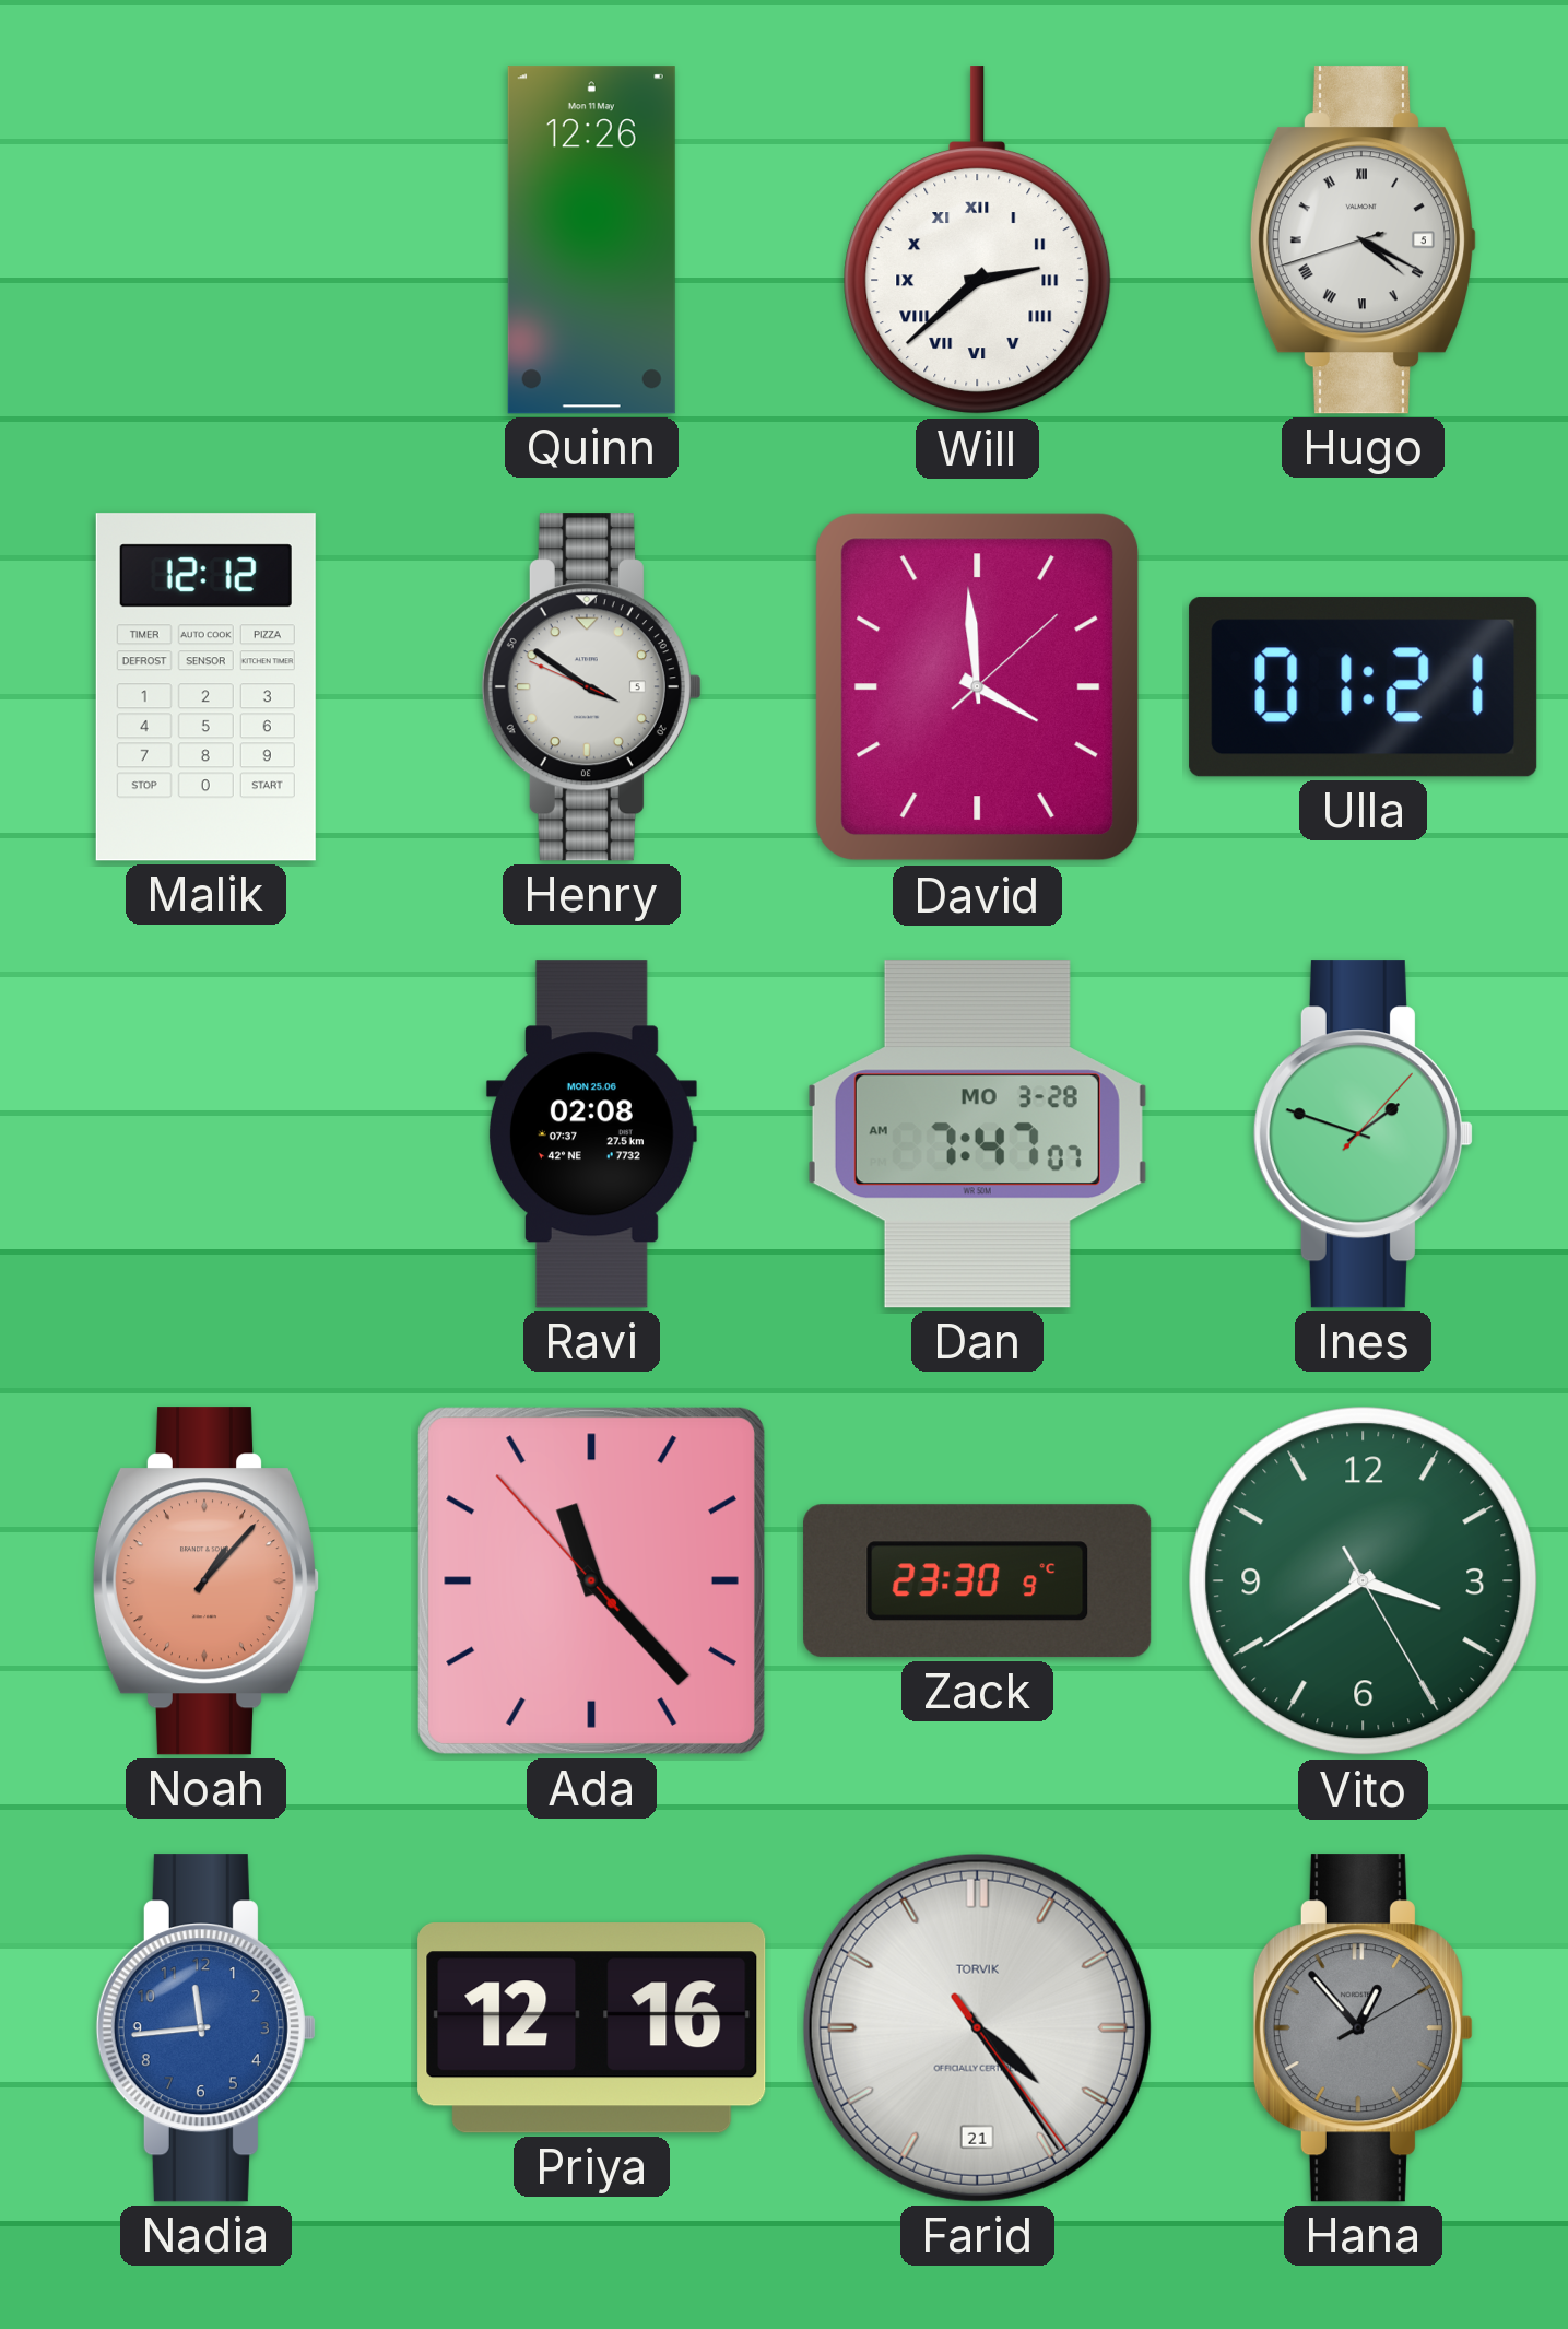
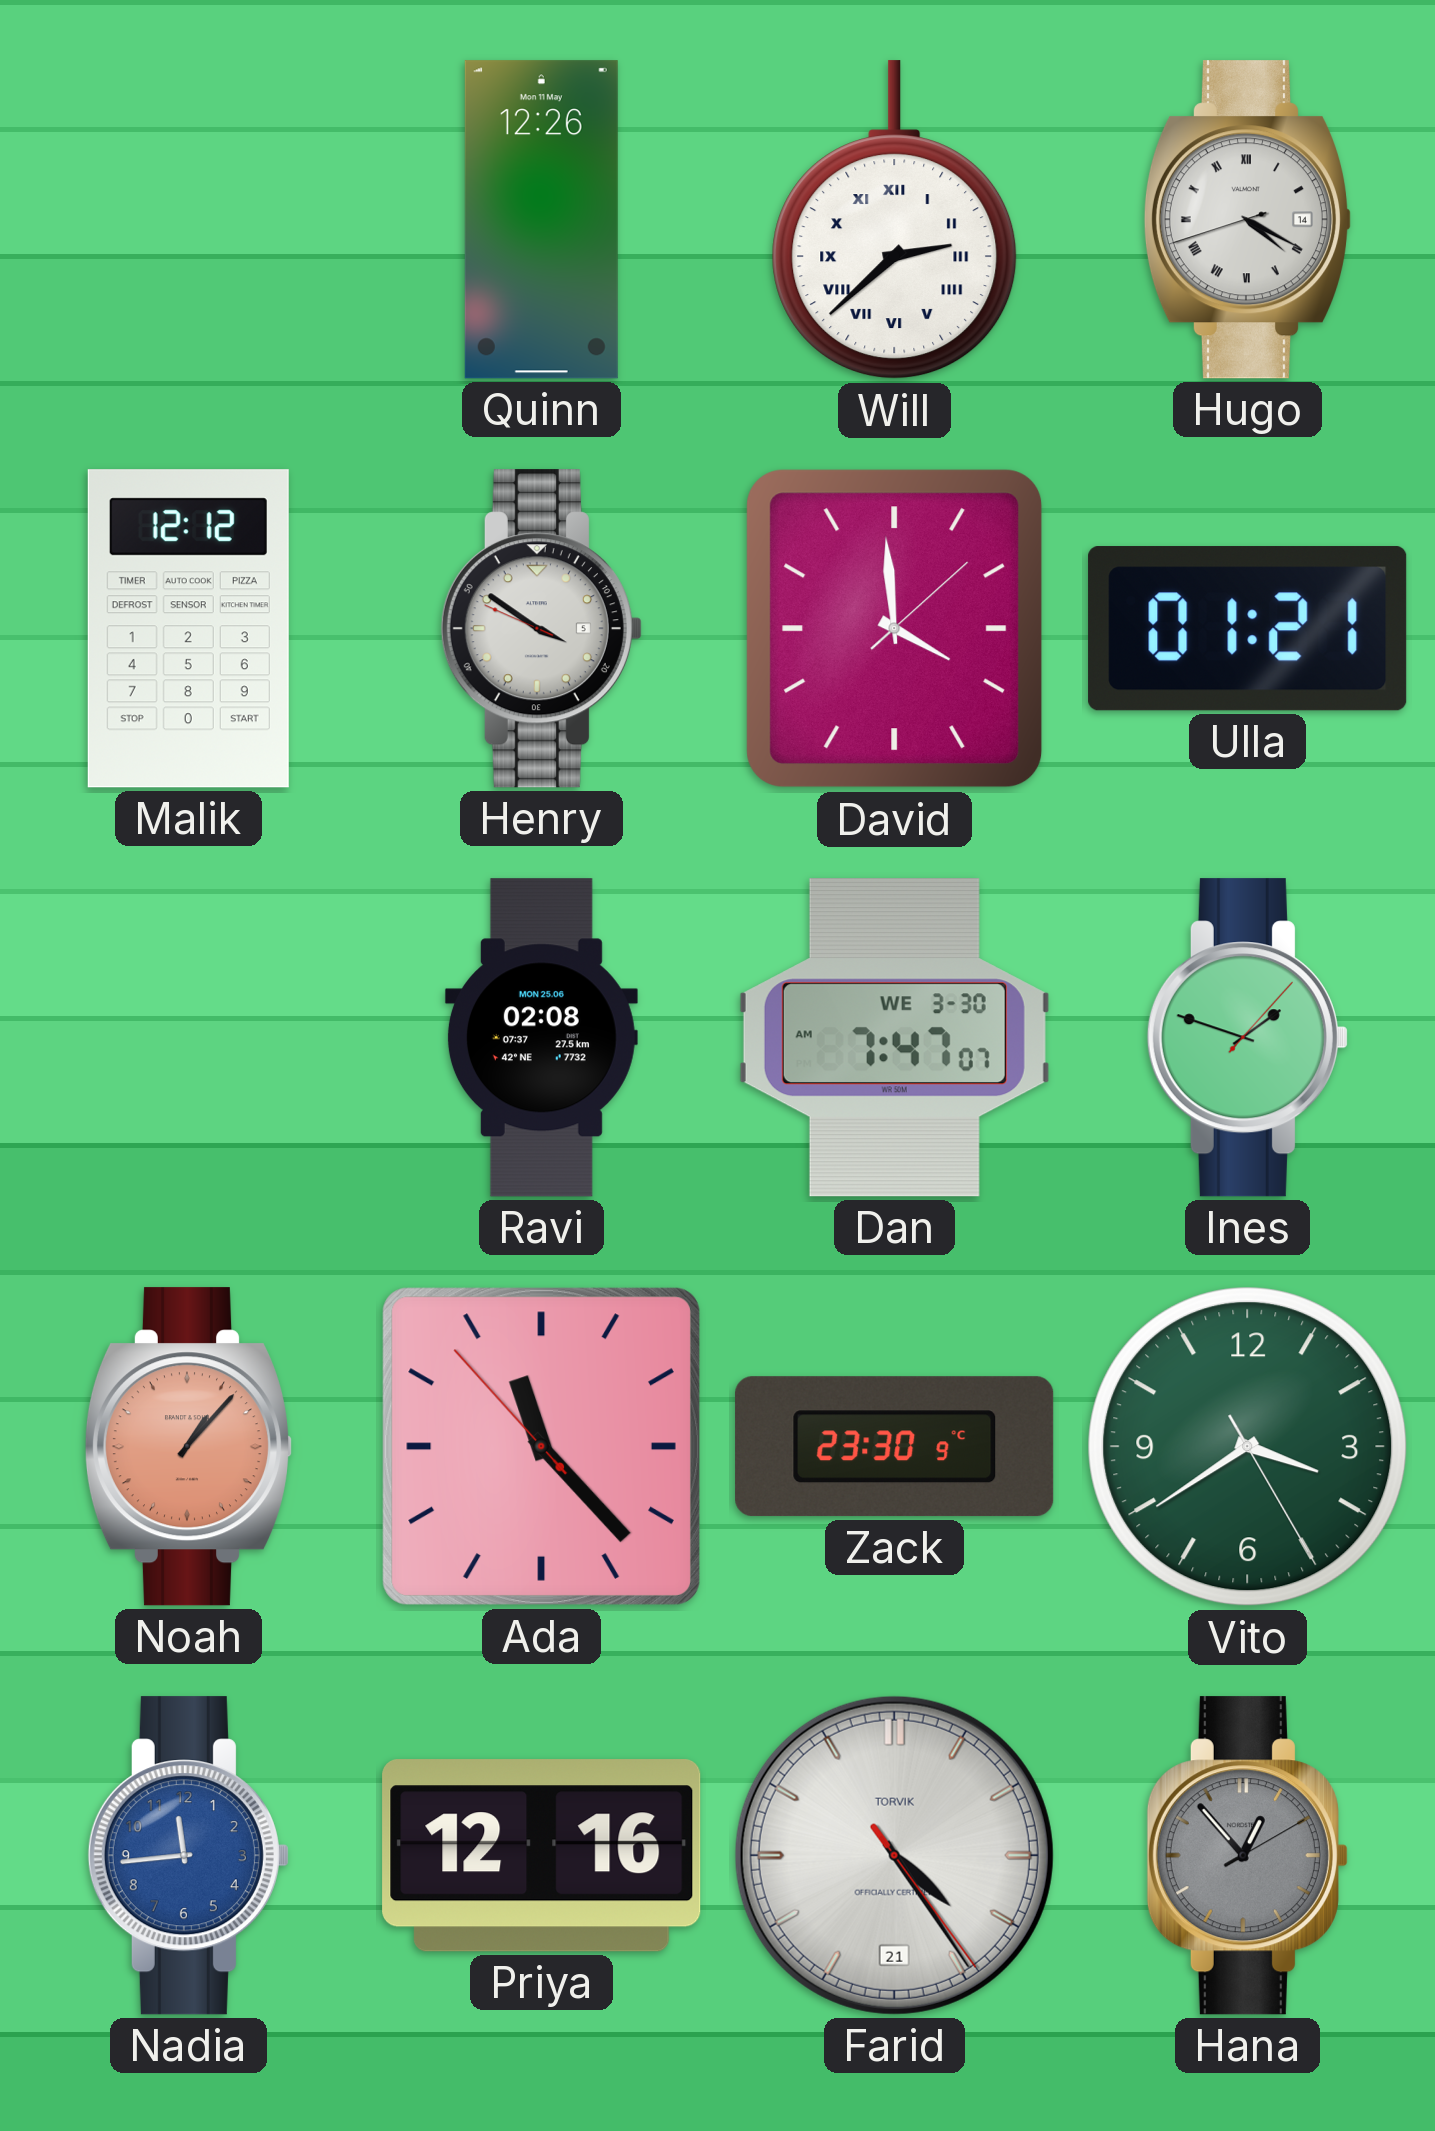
Hugo date: 5 -> 14 (1247, 220)
Dan date: MO 3-28 -> WE 3-30 (894, 1038)
